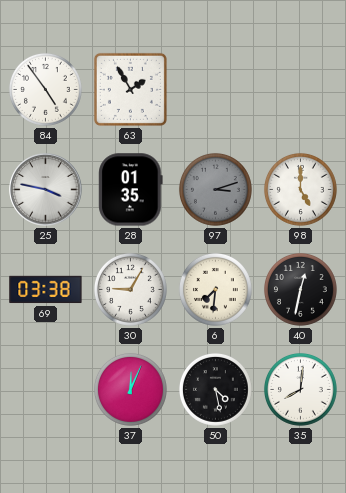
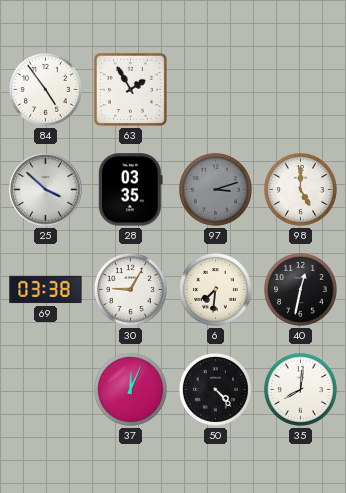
25: 3:47 -> 3:52 (46, 190)
28: 01:35 -> 03:35 (131, 190)
50: 4:28 -> 4:23 (215, 389)
